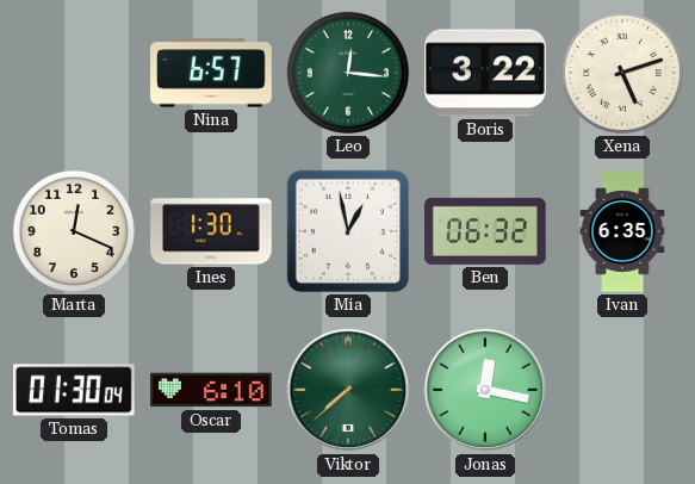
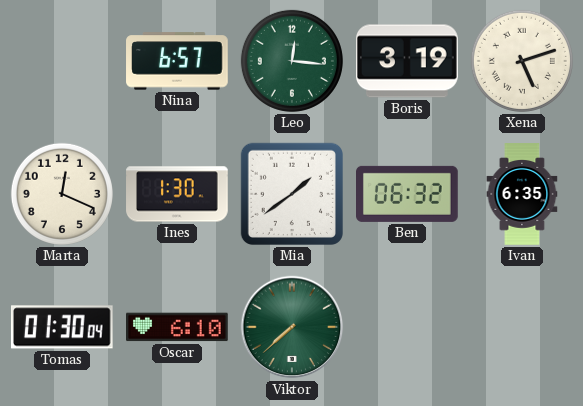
Boris: 3:22 -> 3:19 (408, 61)
Mia: 12:58 -> 1:39 (292, 194)
Jonas: 12:17 -> none (485, 390)
